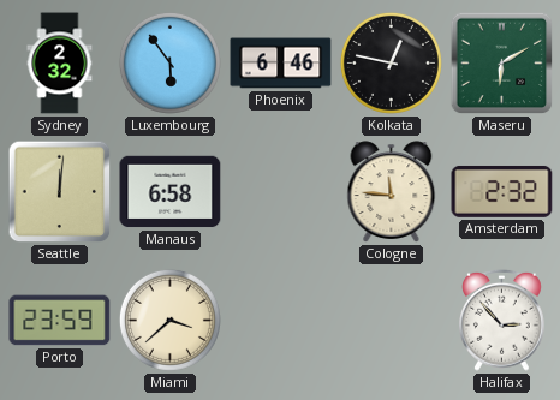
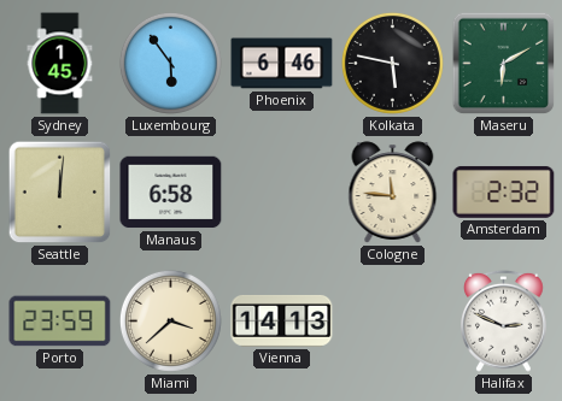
Sydney: 2:32 -> 1:45 (60, 64)
Kolkata: 12:47 -> 5:47 (392, 63)
Vienna: none -> 14:13 (282, 322)
Halifax: 2:53 -> 2:49 (504, 320)
